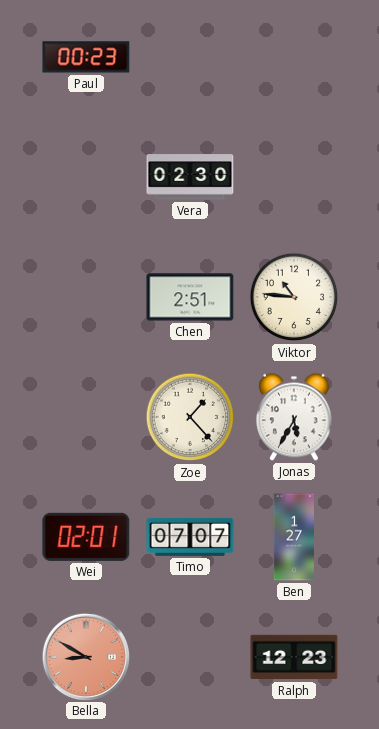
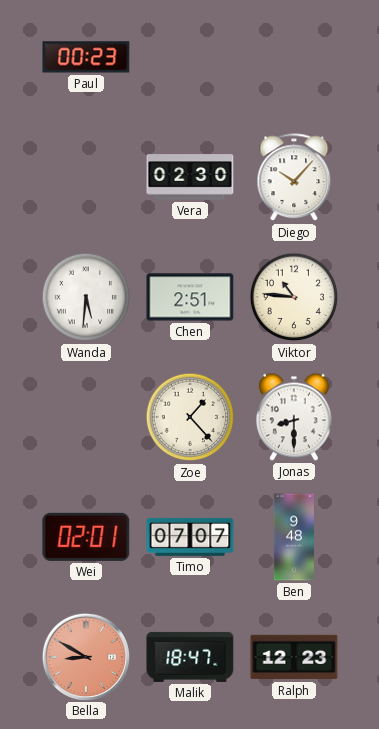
Diego: none -> 10:07 (294, 178)
Wanda: none -> 5:31 (86, 297)
Jonas: 5:35 -> 8:30 (294, 417)
Ben: 1:27 -> 9:48 (293, 537)
Malik: none -> 18:47 (190, 657)
